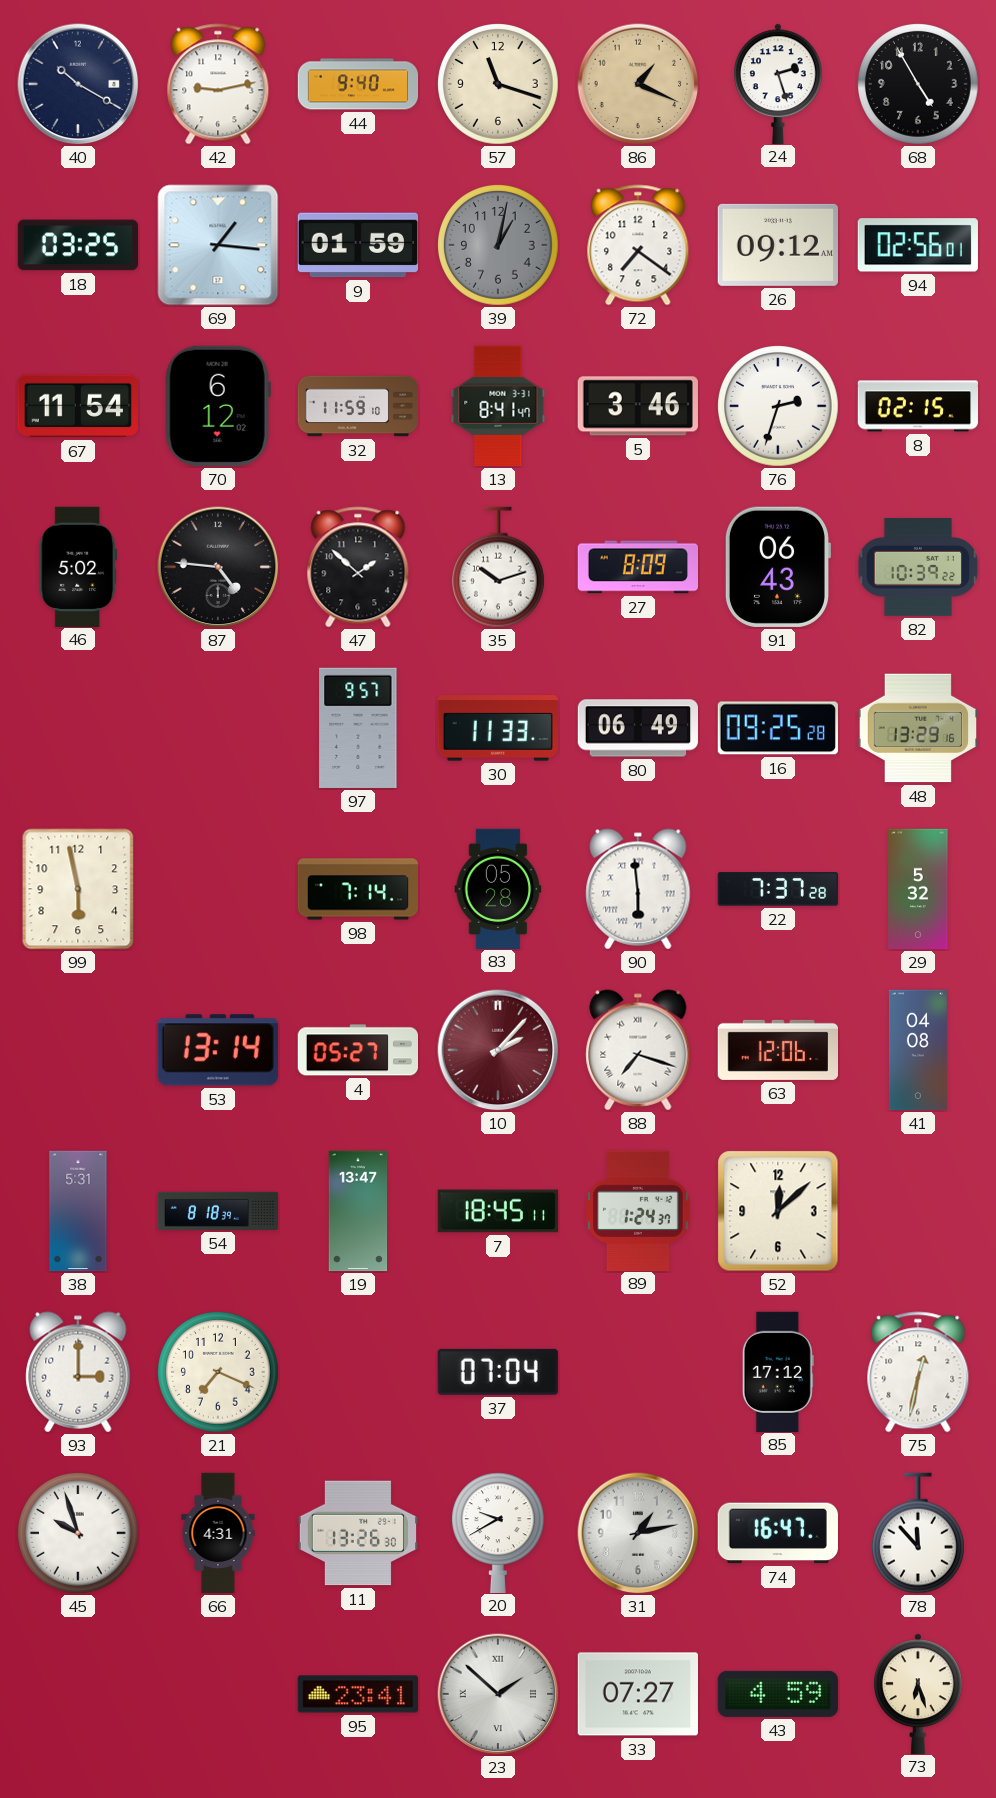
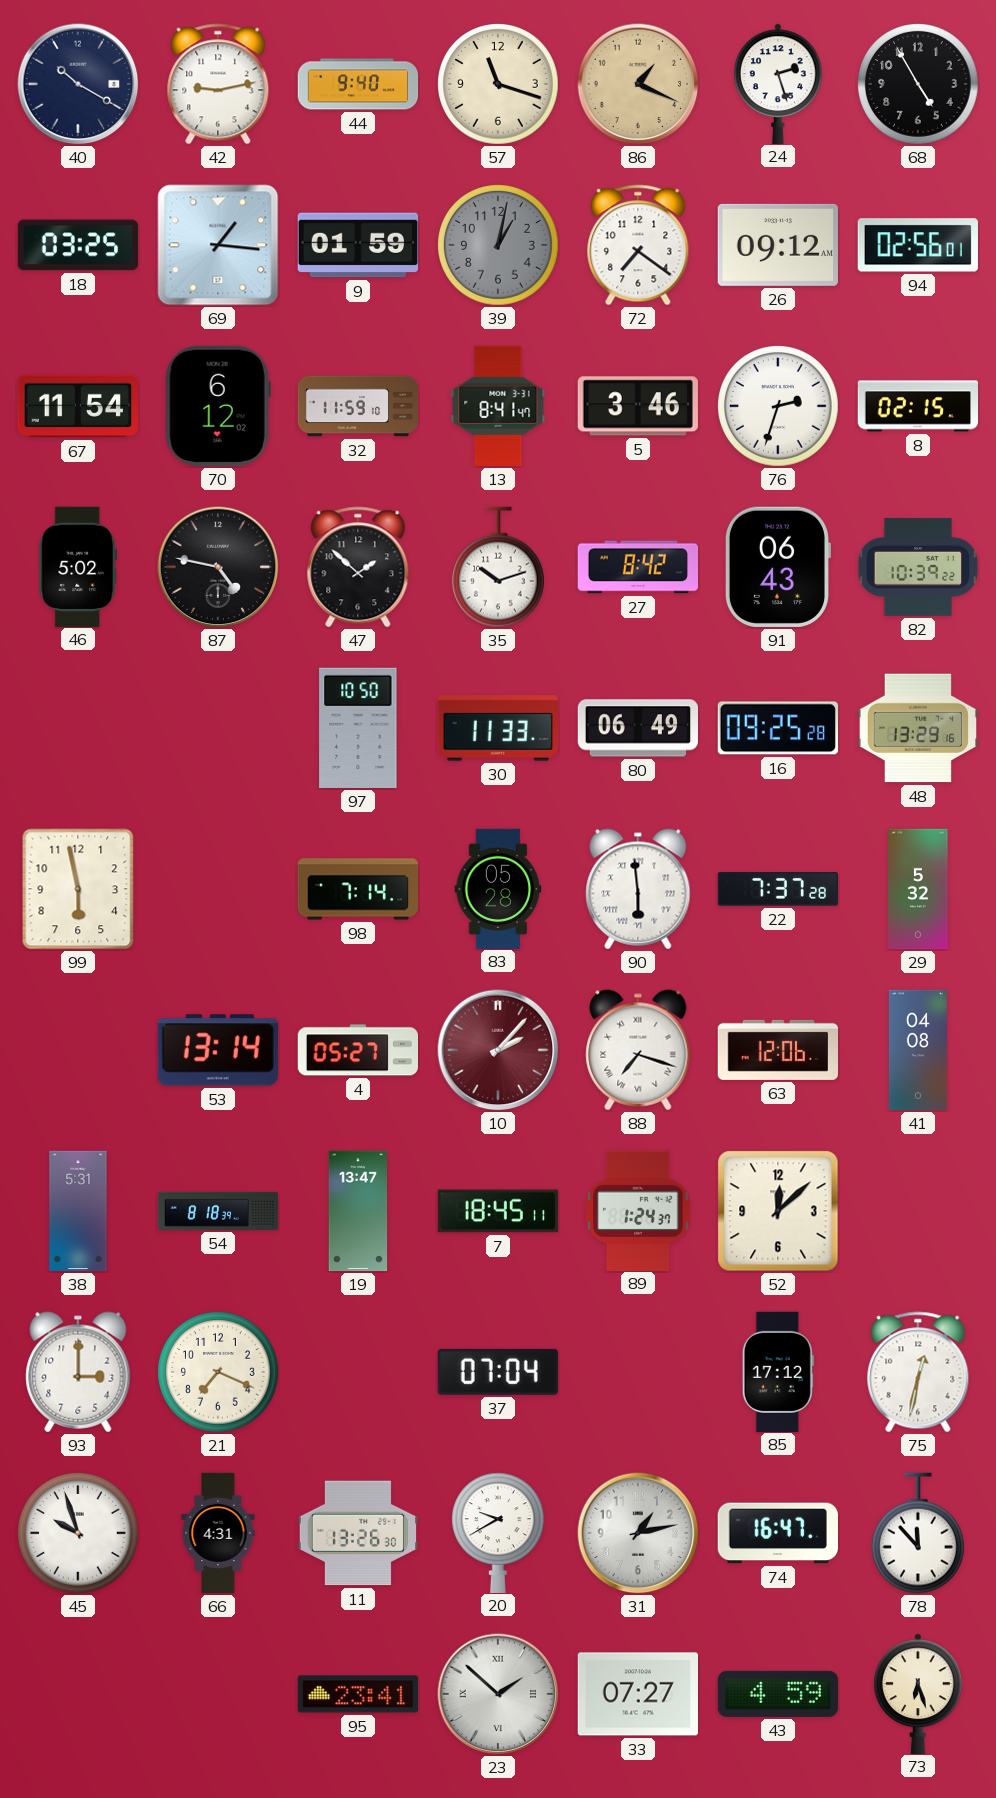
87: 4:46 -> 4:47 (218, 567)
27: 8:09 -> 8:42 (637, 567)
97: 9:57 -> 10:50 (358, 728)
